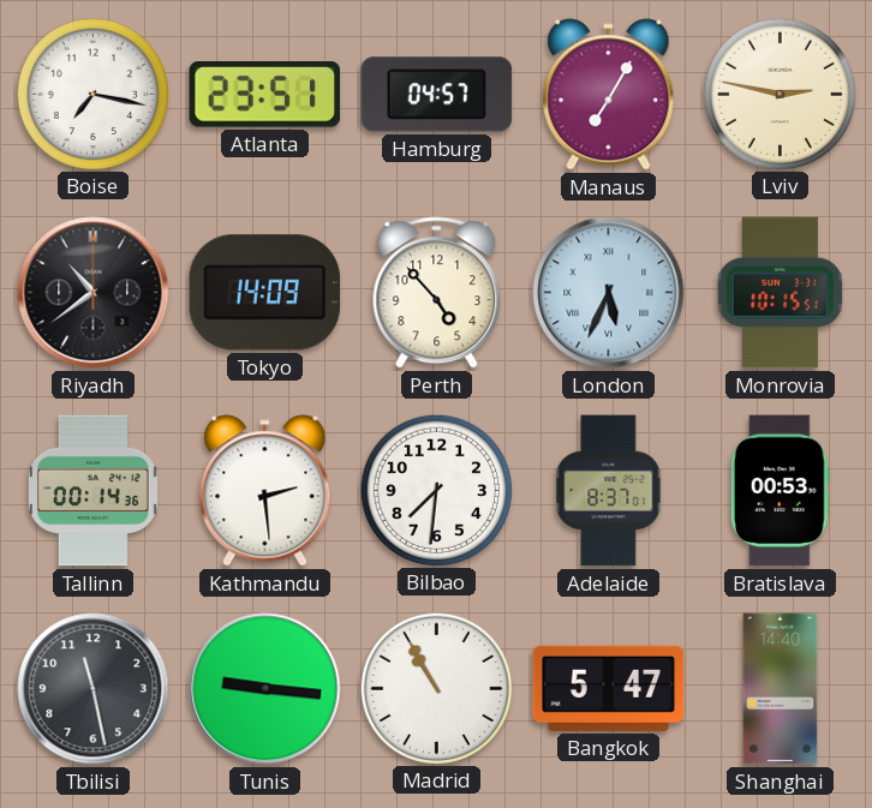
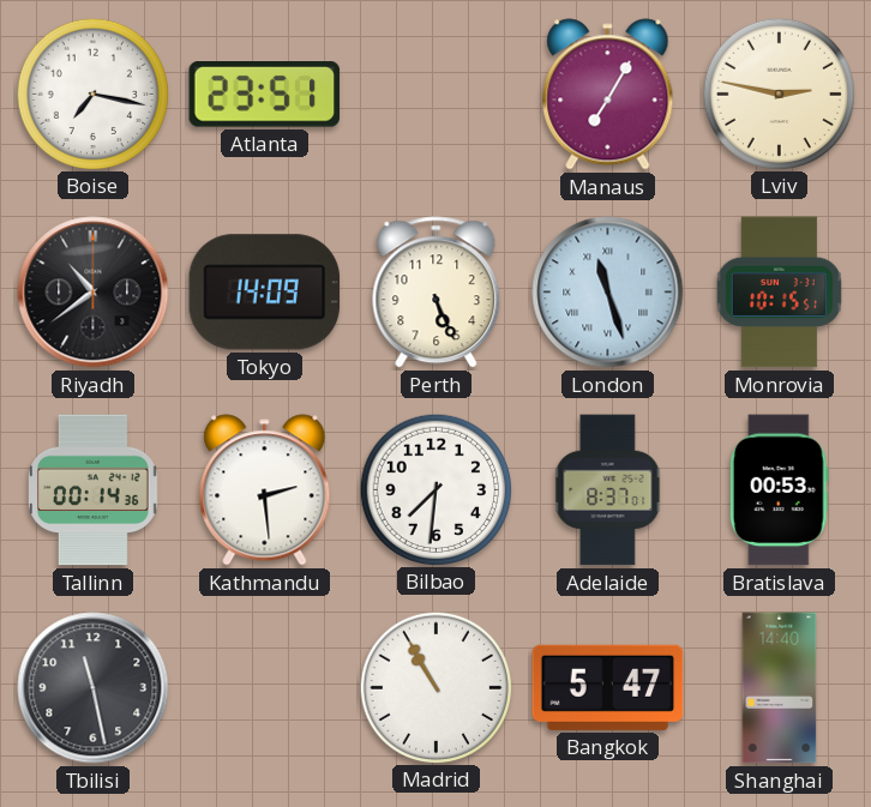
Hamburg: 04:57 -> none (437, 95)
Perth: 4:53 -> 5:26 (437, 293)
London: 5:34 -> 11:27 (608, 293)
Tunis: 9:16 -> none (265, 689)
